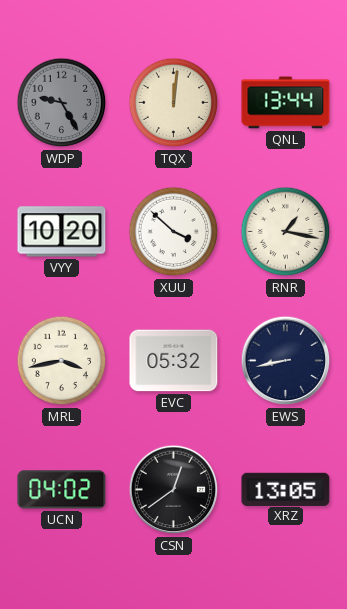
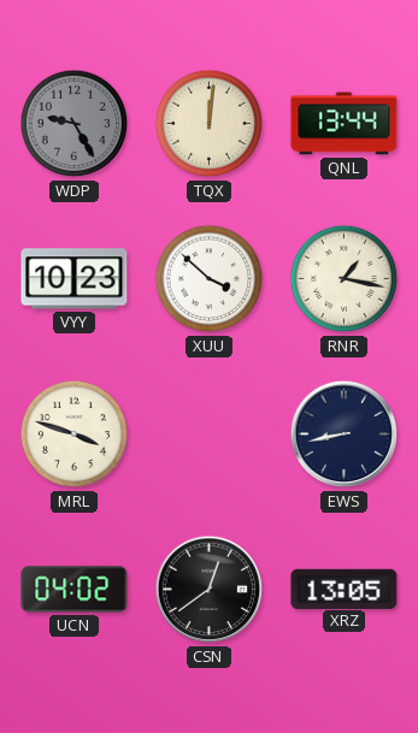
VYY: 10:20 -> 10:23 (75, 279)
MRL: 3:43 -> 3:48 (75, 435)
EVC: 05:32 -> none (174, 361)
